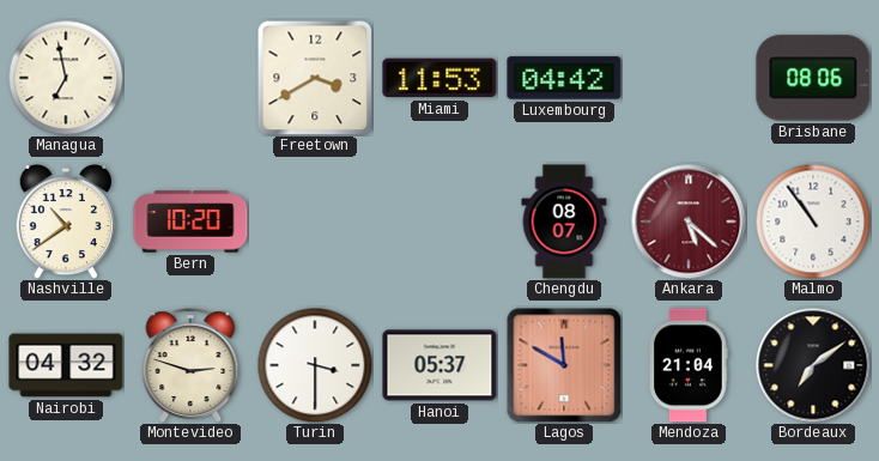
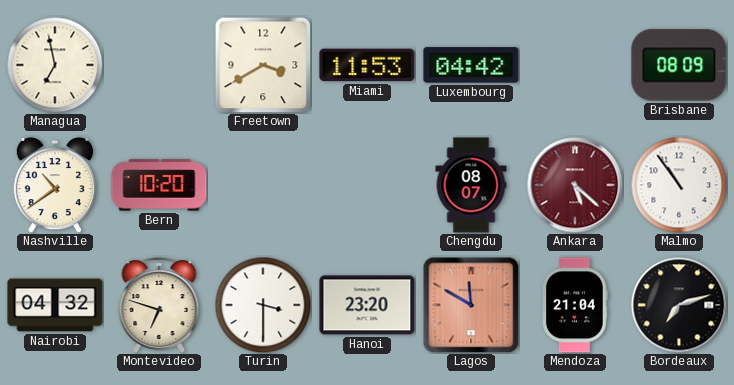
Brisbane: 08:06 -> 08:09 (679, 65)
Montevideo: 2:48 -> 6:48 (159, 305)
Hanoi: 05:37 -> 23:20 (367, 305)
Bordeaux: 7:09 -> 7:12 (679, 305)
